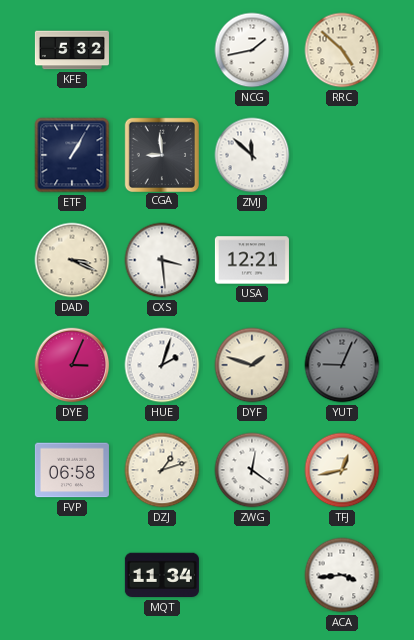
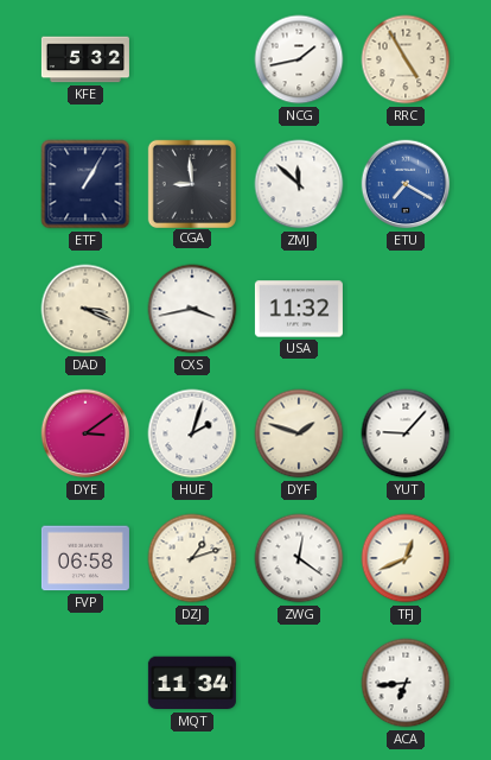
RRC: 4:52 -> 4:55 (406, 59)
ETU: none -> 7:20 (406, 184)
CXS: 3:29 -> 3:43 (192, 309)
USA: 12:21 -> 11:32 (299, 309)
DYE: 3:04 -> 3:09 (85, 433)
YUT: 9:04 -> 9:07 (406, 433)
YUT dial: grey -> white (406, 433)
TFJ: 12:43 -> 12:41 (406, 558)
ACA: 3:44 -> 6:44 (406, 683)
